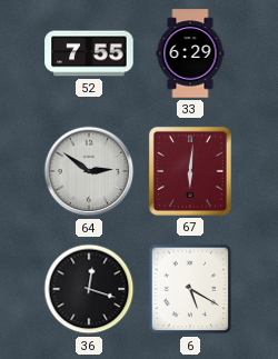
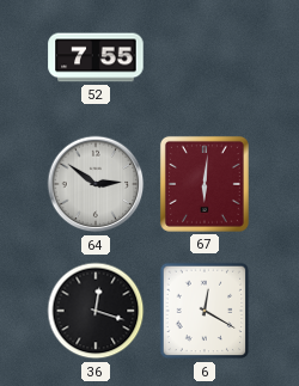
33: 6:29 -> none (190, 53)
6: 5:20 -> 12:20 (205, 311)
